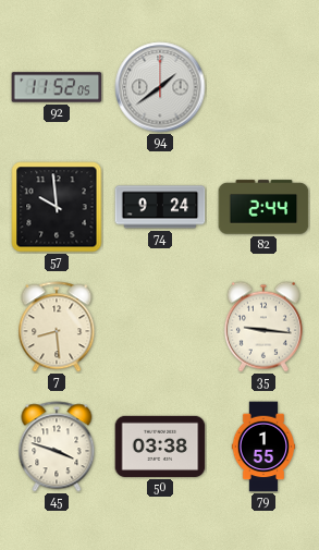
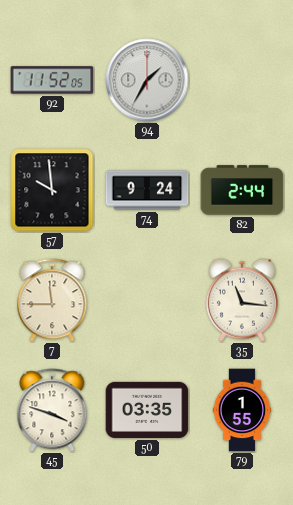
94: 1:39 -> 1:35 (147, 80)
7: 8:29 -> 11:45 (52, 300)
35: 9:16 -> 11:16 (242, 300)
50: 03:38 -> 03:35 (147, 410)
